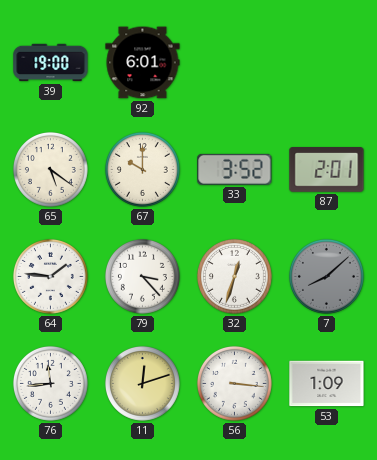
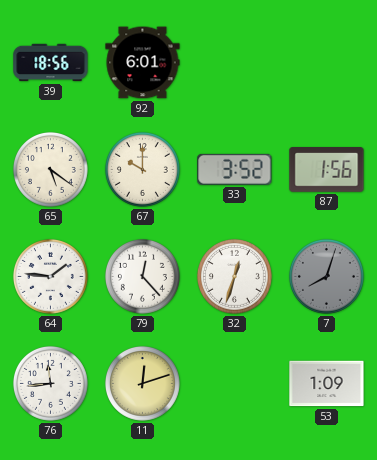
39: 19:00 -> 18:56 (51, 63)
87: 2:01 -> 1:56 (327, 170)
79: 3:23 -> 12:23 (142, 276)
7: 8:08 -> 8:03 (326, 276)
56: 3:16 -> none (234, 383)
